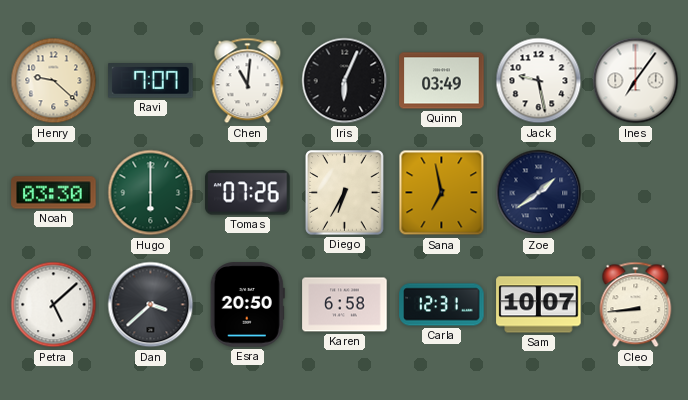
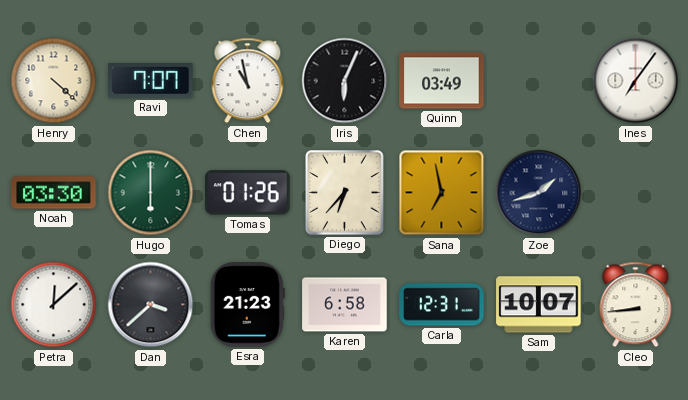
Henry: 9:22 -> 4:22 (54, 81)
Chen: 11:01 -> 10:58 (248, 81)
Jack: 9:28 -> none (539, 81)
Tomas: 07:26 -> 01:26 (248, 193)
Diego: 6:35 -> 6:37 (345, 193)
Zoe: 1:39 -> 1:42 (539, 193)
Petra: 5:08 -> 12:08 (54, 305)
Esra: 20:50 -> 21:23 (247, 305)
